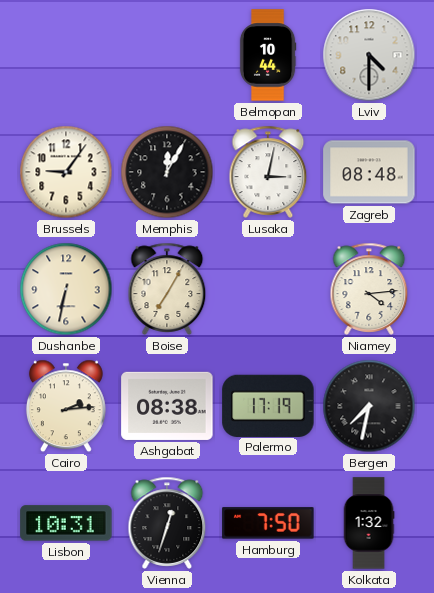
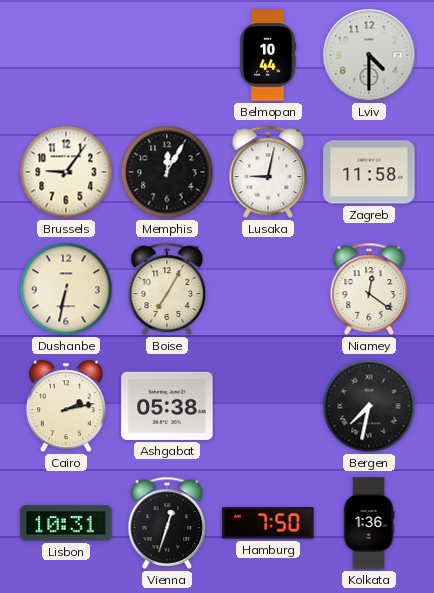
Lusaka: 3:02 -> 9:02 (268, 172)
Zagreb: 08:48 -> 11:58 (369, 172)
Niamey: 4:14 -> 12:21 (369, 289)
Cairo: 2:14 -> 2:13 (66, 406)
Ashgabat: 08:38 -> 05:38 (167, 406)
Palermo: 17:19 -> none (268, 405)
Kolkata: 1:32 -> 1:36 (369, 523)
